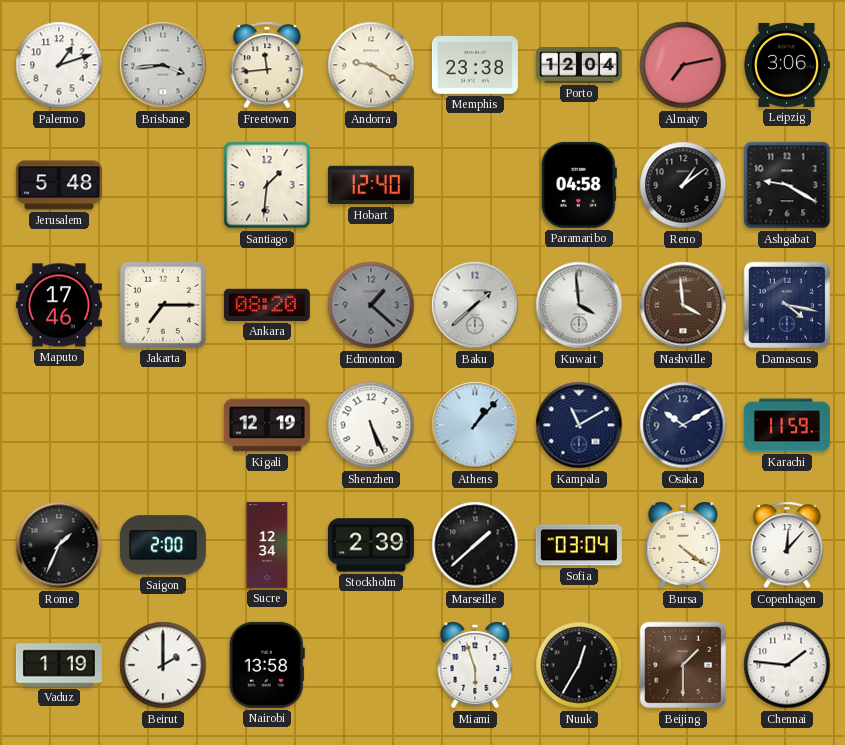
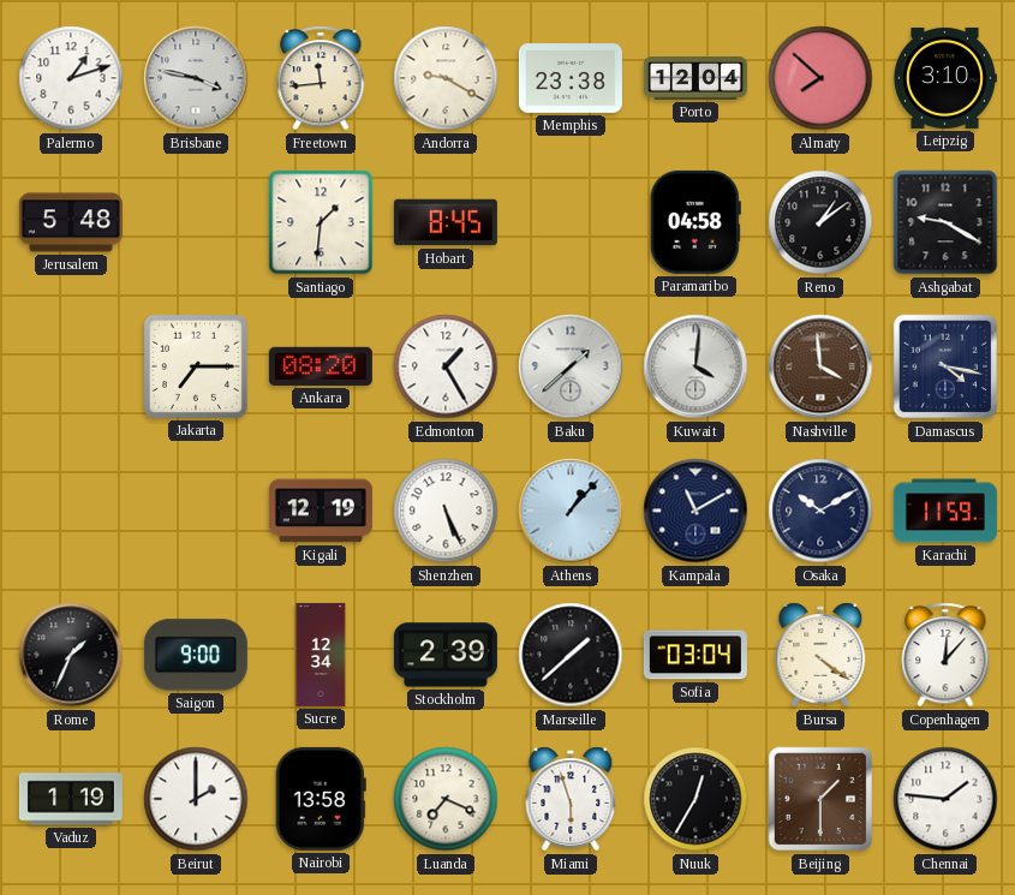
Brisbane: 3:44 -> 3:47 (196, 78)
Almaty: 7:13 -> 7:52 (820, 78)
Leipzig: 3:06 -> 3:10 (945, 78)
Hobart: 12:40 -> 8:45 (446, 222)
Maputo: 17:46 -> none (59, 305)
Edmonton: 1:22 -> 1:25 (446, 366)
Edmonton dial: grey -> white (446, 366)
Kuwait: 3:59 -> 4:01 (695, 366)
Saigon: 2:00 -> 9:00 (196, 655)
Luanda: none -> 7:19 (446, 799)
